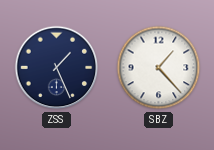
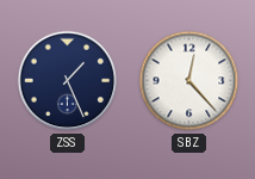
SBZ: 1:23 -> 12:23 (189, 81)
